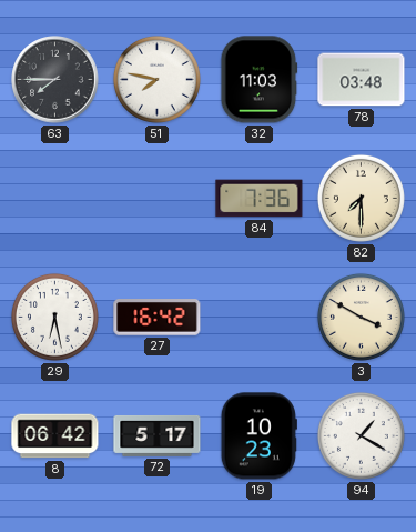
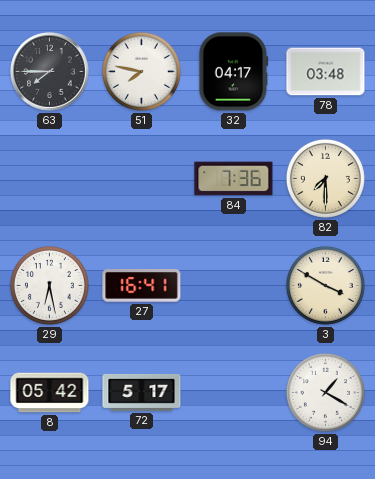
32: 11:03 -> 04:17 (234, 72)
27: 16:42 -> 16:41 (142, 286)
8: 06:42 -> 05:42 (50, 393)
19: 10:23 -> none (258, 436)
